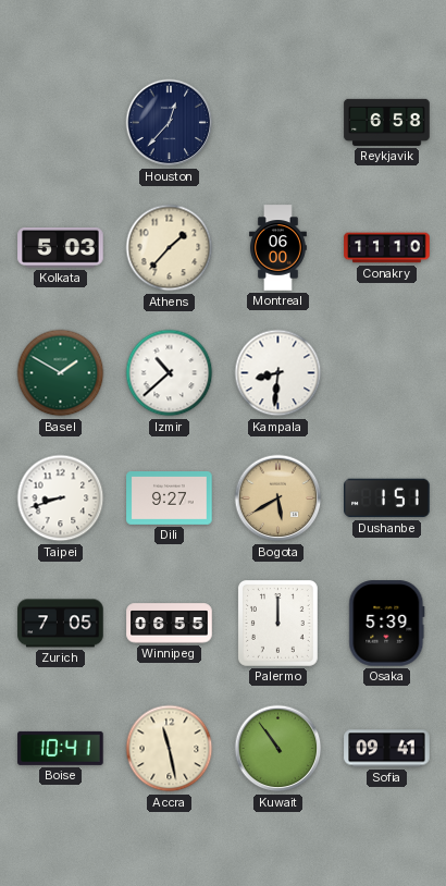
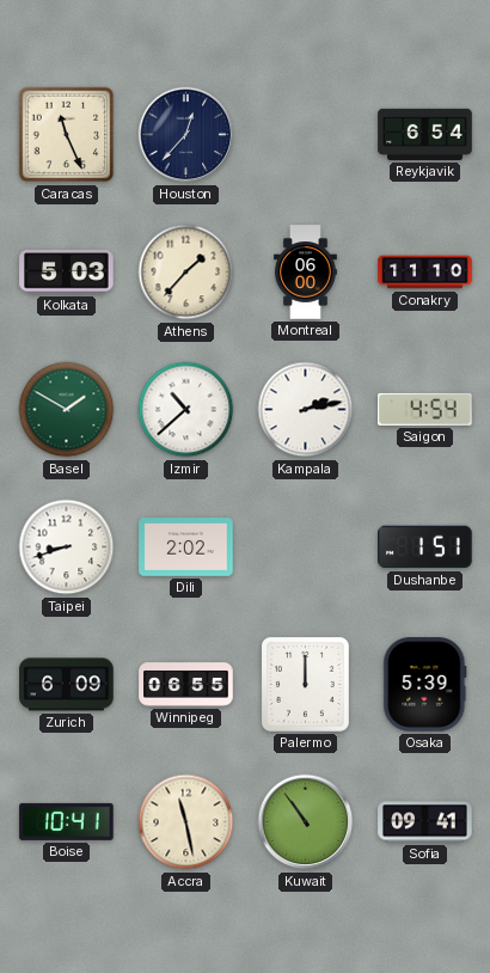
Caracas: none -> 11:26 (67, 135)
Reykjavik: 6:58 -> 6:54 (425, 134)
Kampala: 8:31 -> 2:13 (306, 410)
Saigon: none -> 4:54 (425, 409)
Dili: 9:27 -> 2:02 (186, 547)
Bogota: 5:40 -> none (278, 499)
Zurich: 7:05 -> 6:09 (67, 685)
